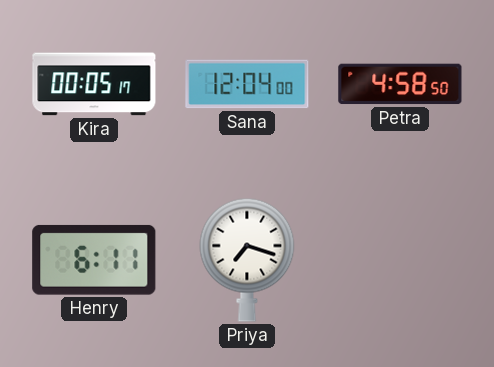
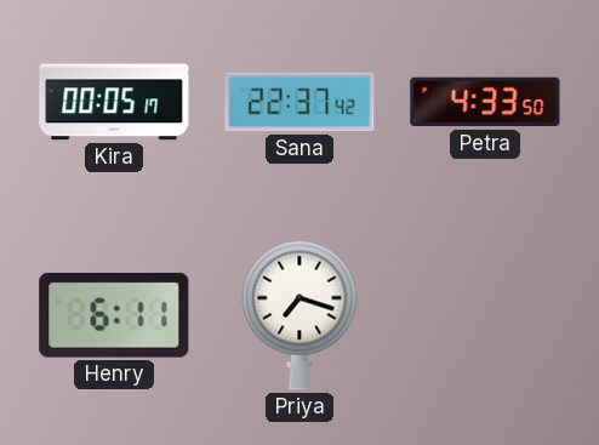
Sana: 12:04 -> 22:37 (299, 102)
Petra: 4:58 -> 4:33 (485, 102)
